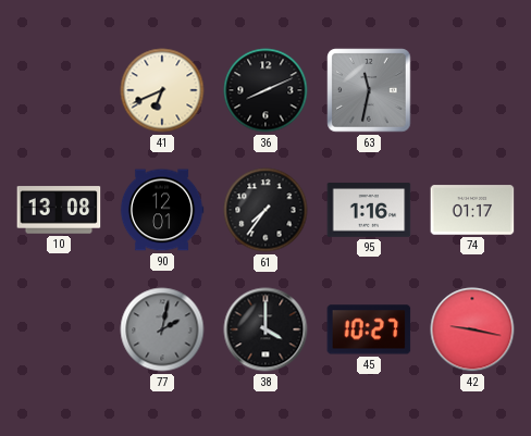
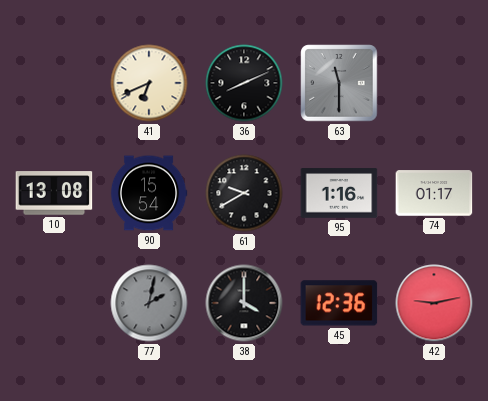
63: 11:32 -> 11:30 (339, 83)
90: 12:01 -> 15:54 (149, 193)
61: 7:36 -> 9:40 (244, 193)
45: 10:27 -> 12:36 (339, 303)
42: 9:17 -> 9:13 (434, 303)
